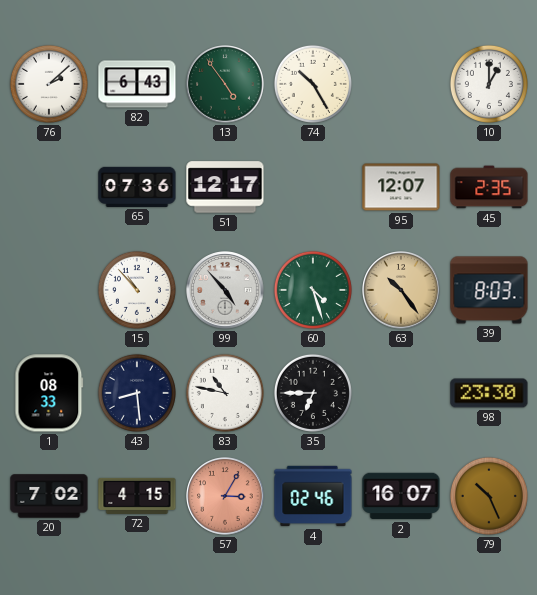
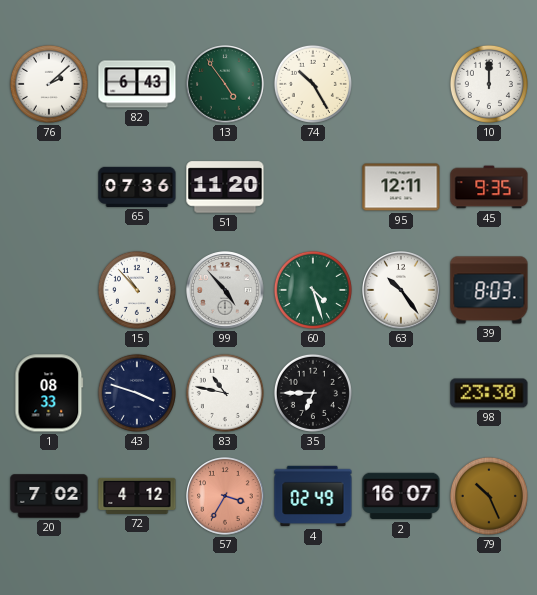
10: 1:00 -> 12:00 (489, 84)
51: 12:17 -> 11:20 (225, 187)
95: 12:07 -> 12:11 (401, 187)
45: 2:35 -> 9:35 (489, 187)
63 dial: champagne -> white (401, 290)
43: 8:29 -> 3:48 (137, 393)
72: 4:15 -> 4:12 (137, 496)
57: 3:05 -> 3:35 (225, 496)
4: 02:46 -> 02:49 (313, 496)
